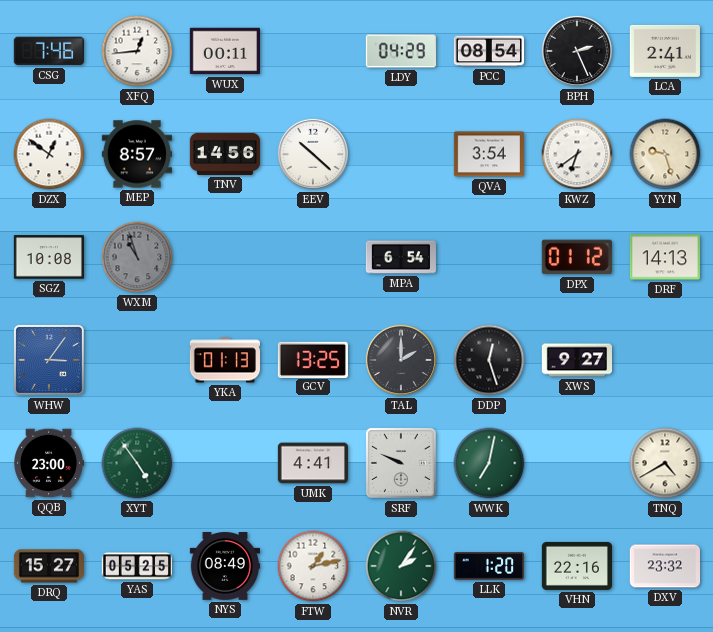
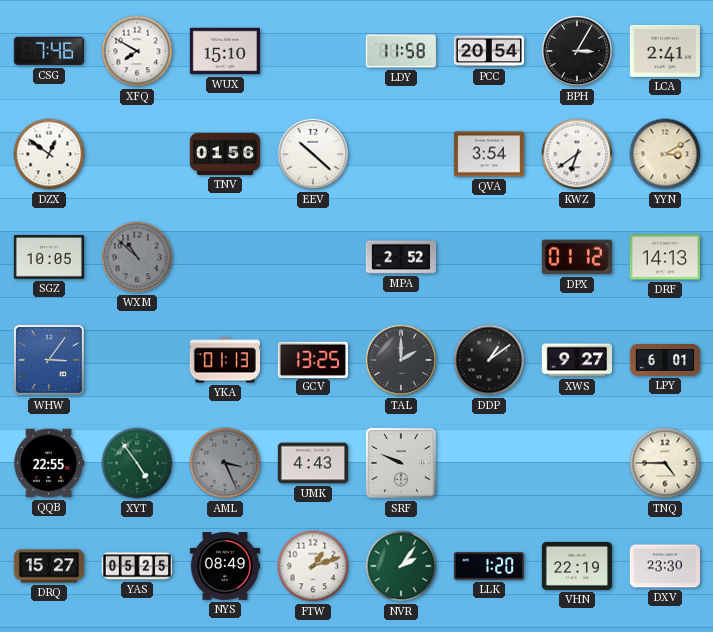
XFQ: 12:44 -> 7:50 (137, 51)
WUX: 00:11 -> 15:10 (224, 51)
LDY: 04:29 -> 11:58 (400, 51)
PCC: 08:54 -> 20:54 (488, 51)
BPH: 2:26 -> 3:05 (577, 51)
MEP: 8:57 -> none (136, 154)
TNV: 14:56 -> 01:56 (224, 154)
YYN: 9:27 -> 3:10 (665, 154)
SGZ: 10:08 -> 10:05 (48, 257)
WXM: 10:57 -> 10:52 (137, 257)
MPA: 6:54 -> 2:52 (400, 257)
DDP: 12:27 -> 1:09 (489, 360)
LPY: none -> 6:01 (664, 361)
QQB: 23:00 -> 22:55 (48, 463)
AML: none -> 3:26 (225, 463)
UMK: 4:41 -> 4:43 (312, 463)
WWK: 7:02 -> none (489, 463)
TNQ: 4:40 -> 4:45 (665, 463)
FTW: 1:13 -> 1:12 (313, 566)
VHN: 22:16 -> 22:19 (576, 566)
DXV: 23:32 -> 23:30 (664, 566)
